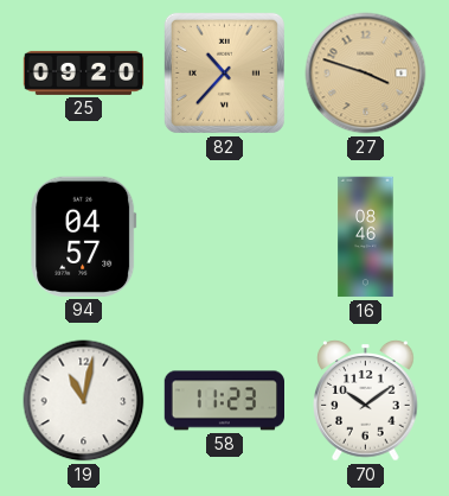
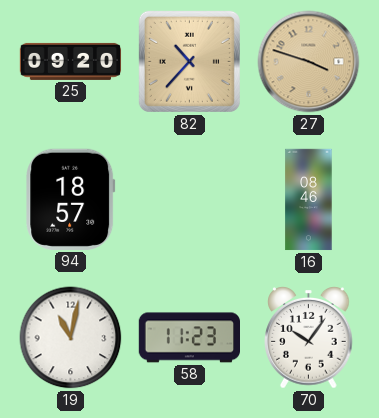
94: 04:57 -> 18:57 (71, 199)
70: 10:09 -> 10:06 (309, 338)
